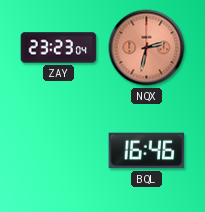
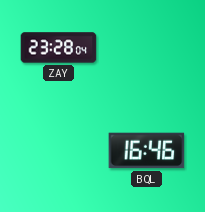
ZAY: 23:23 -> 23:28 (59, 48)
NQX: 2:32 -> none (147, 48)
